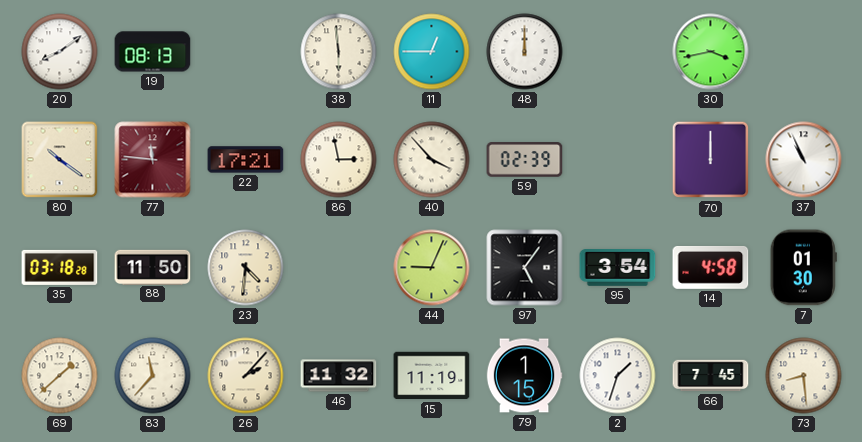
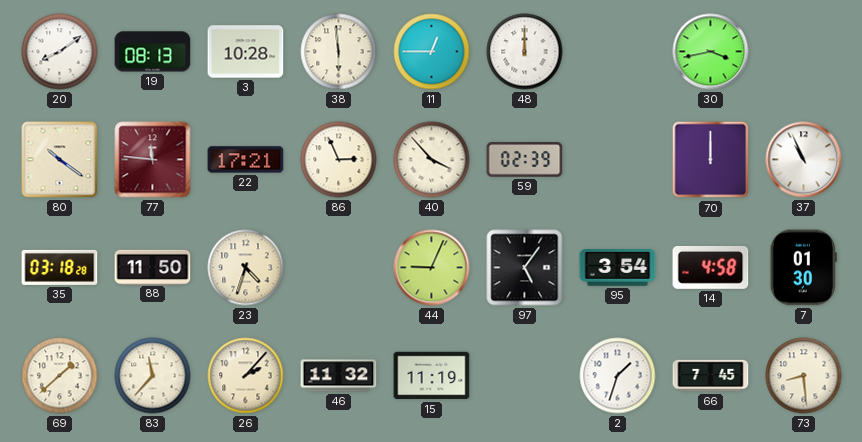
3: none -> 10:28 (246, 52)
86: 2:58 -> 2:56 (339, 160)
23: 4:31 -> 4:33 (246, 268)
79: 1:15 -> none (524, 376)
